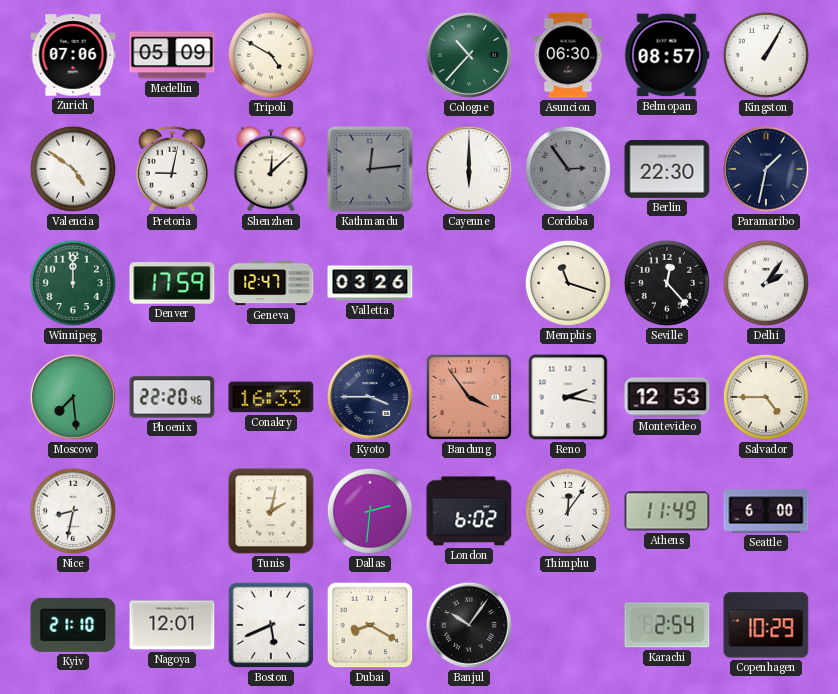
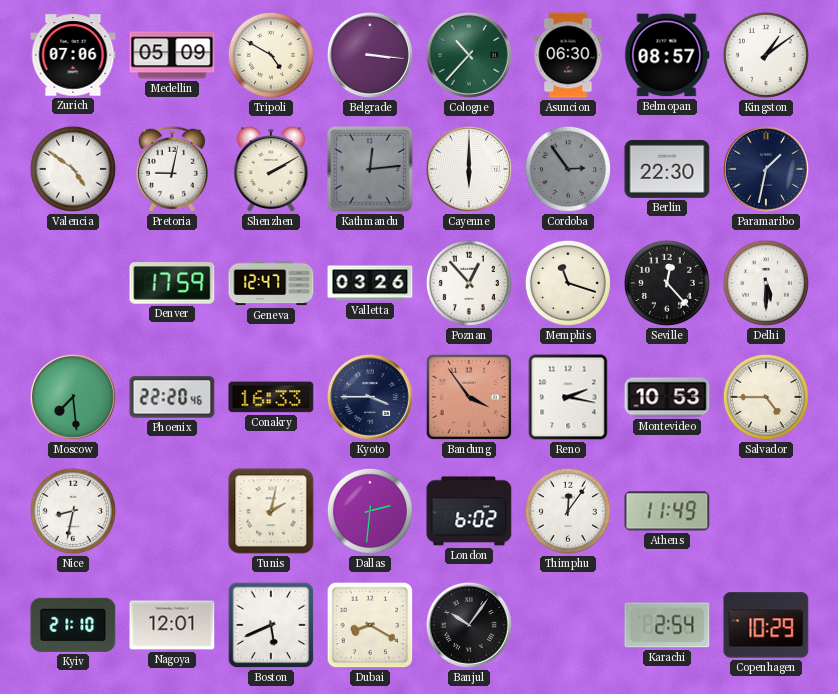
Belgrade: none -> 3:16 (370, 55)
Kingston: 1:05 -> 1:09 (766, 55)
Shenzhen: 12:08 -> 2:10 (271, 170)
Winnipeg: 12:00 -> none (73, 283)
Poznan: none -> 12:53 (469, 283)
Delhi: 2:06 -> 5:30 (766, 283)
Montevideo: 12:53 -> 10:53 (667, 397)
Seattle: 6:00 -> none (766, 511)
